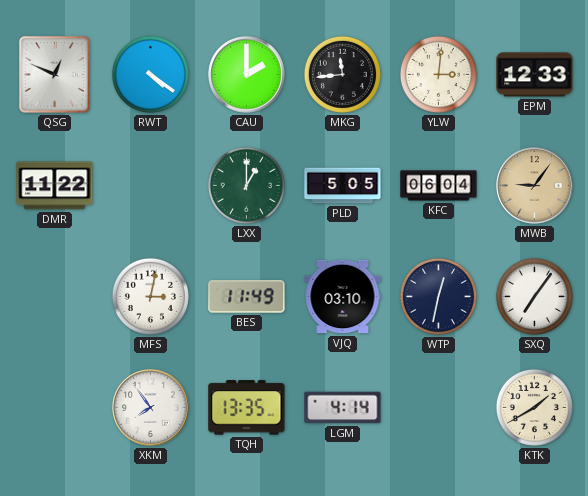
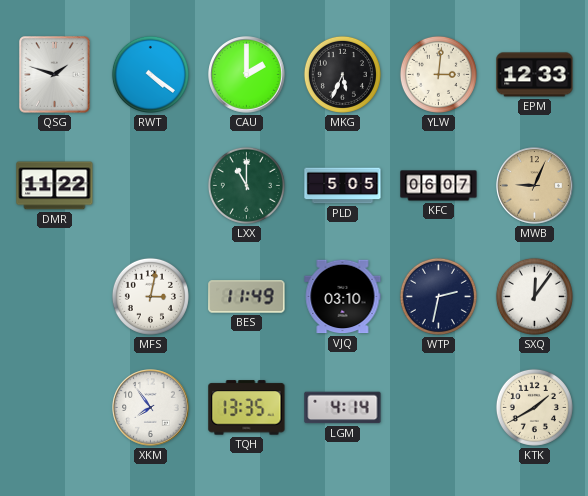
QSG: 12:49 -> 1:48 (55, 75)
MKG: 11:44 -> 5:34 (342, 74)
LXX: 1:00 -> 11:00 (246, 185)
KFC: 06:04 -> 06:07 (439, 186)
MWB: 9:06 -> 9:04 (535, 186)
WTP: 12:32 -> 2:32 (438, 296)
SXQ: 7:06 -> 12:06 (534, 296)
